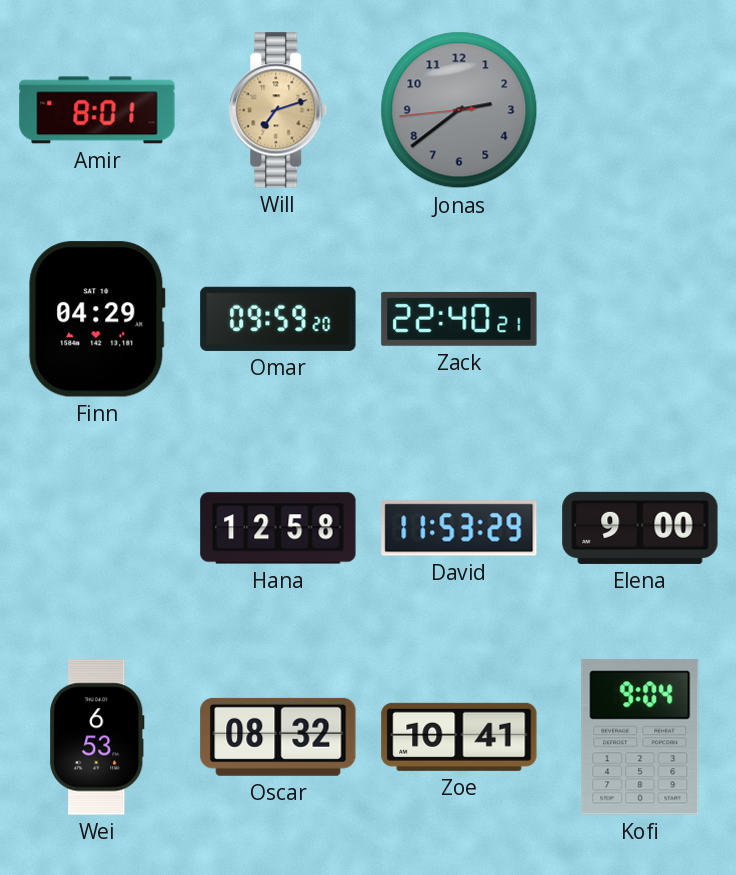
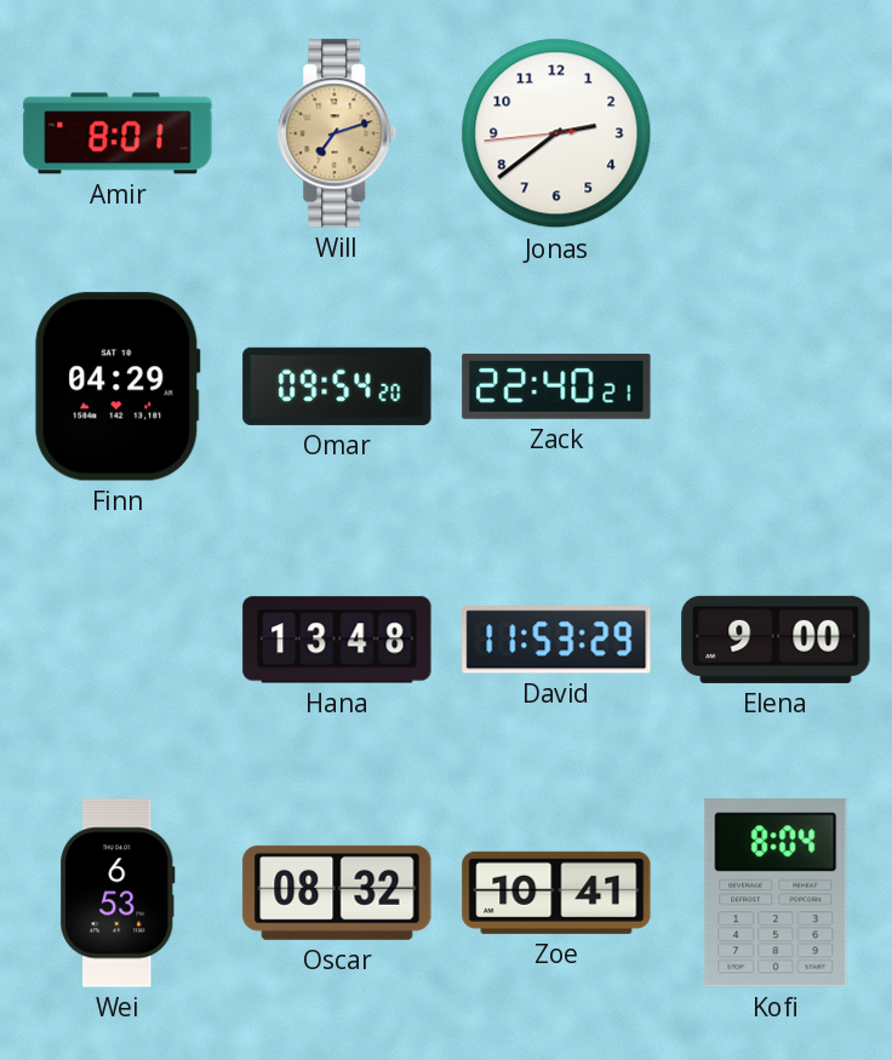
Jonas dial: grey -> white (556, 133)
Omar: 09:59 -> 09:54 (337, 386)
Hana: 12:58 -> 13:48 (337, 640)
Kofi: 9:04 -> 8:04 (776, 893)
